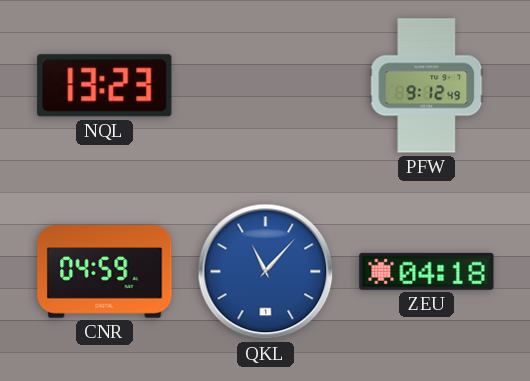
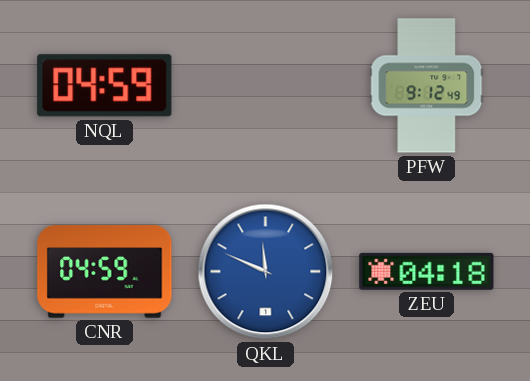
NQL: 13:23 -> 04:59 (105, 86)
QKL: 11:07 -> 11:49 (266, 272)
